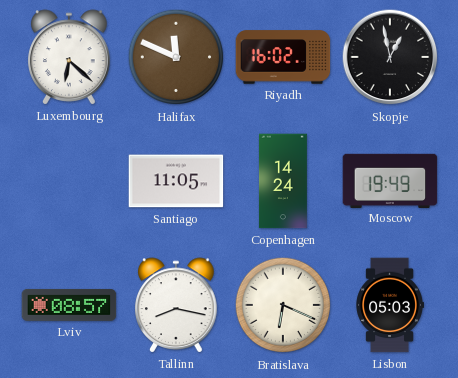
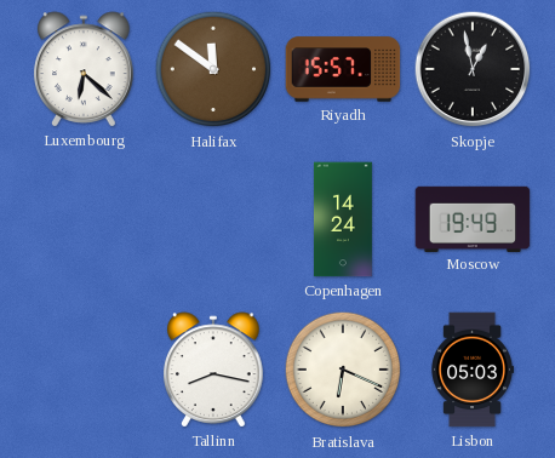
Halifax: 11:49 -> 11:51 (213, 69)
Riyadh: 16:02 -> 15:57 (343, 69)
Santiago: 11:05 -> none (176, 181)
Lviv: 08:57 -> none (69, 305)
